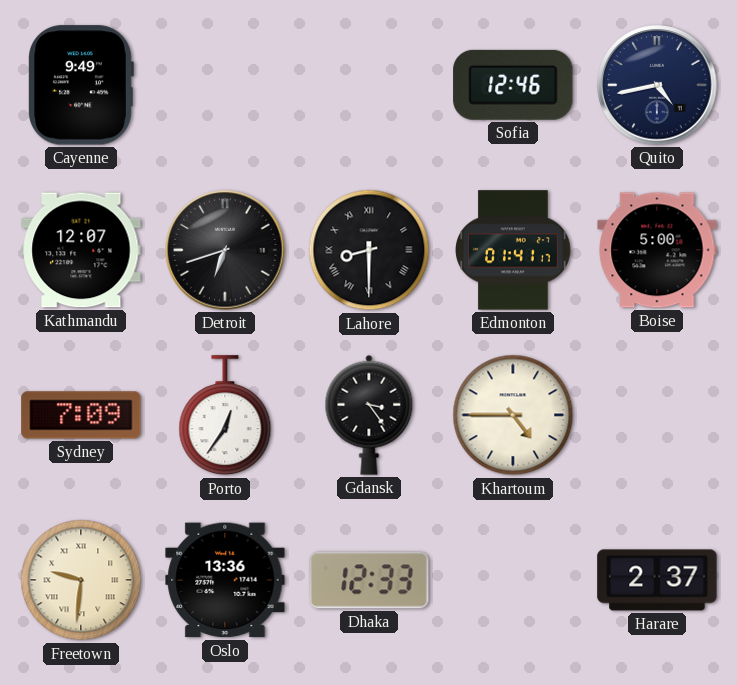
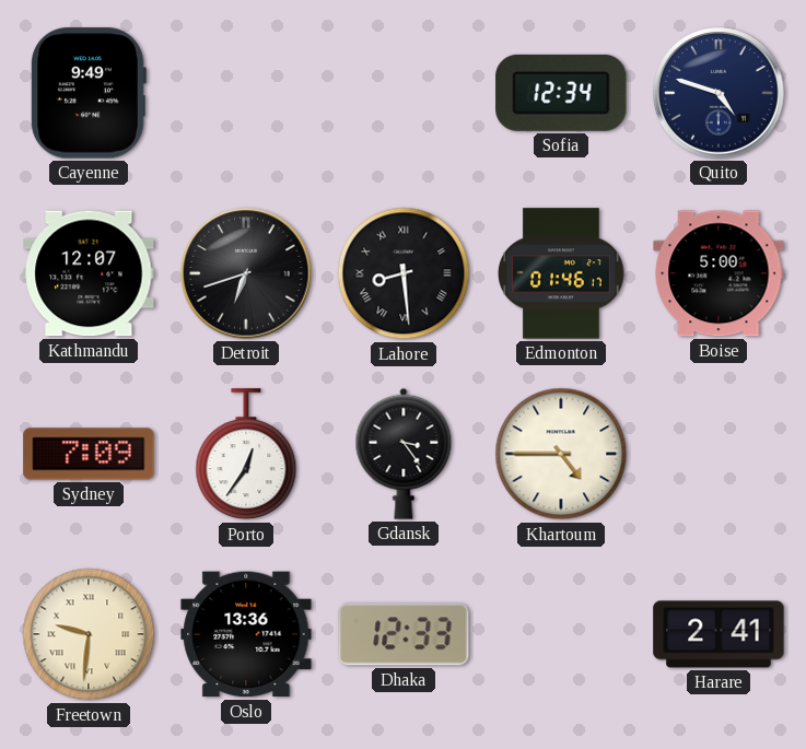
Sofia: 12:46 -> 12:34 (561, 93)
Quito: 4:43 -> 4:48 (719, 93)
Lahore: 8:30 -> 8:29 (404, 273)
Edmonton: 01:41 -> 01:46 (562, 273)
Harare: 2:37 -> 2:41 (719, 634)
